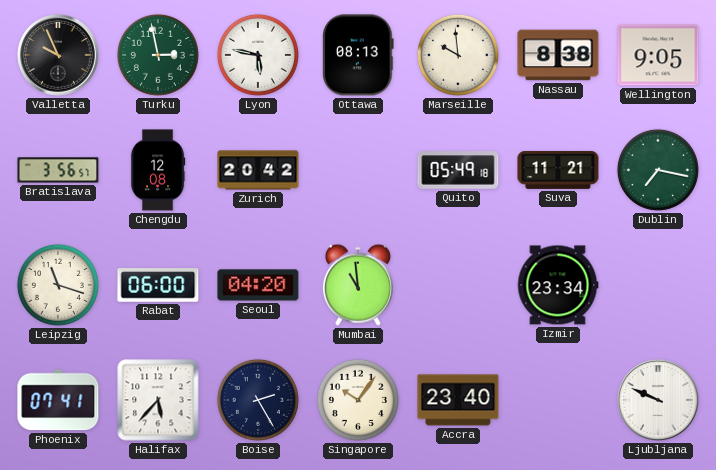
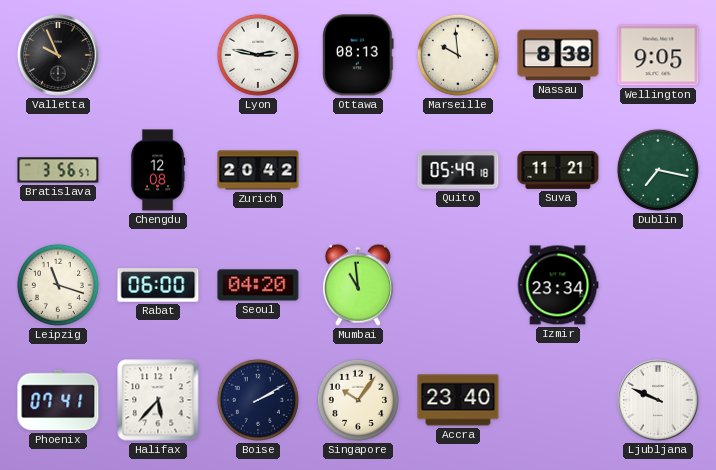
Turku: 2:58 -> none (158, 55)
Lyon: 5:47 -> 2:47 (258, 55)
Boise: 2:25 -> 2:10 (258, 400)
